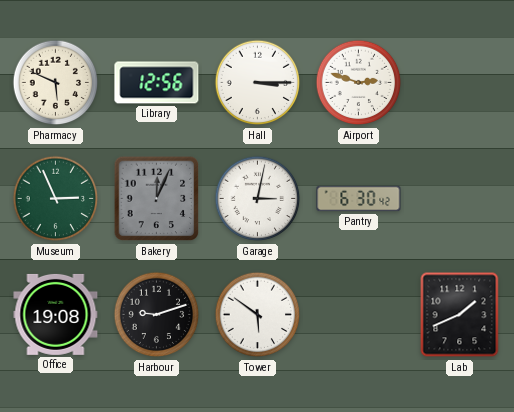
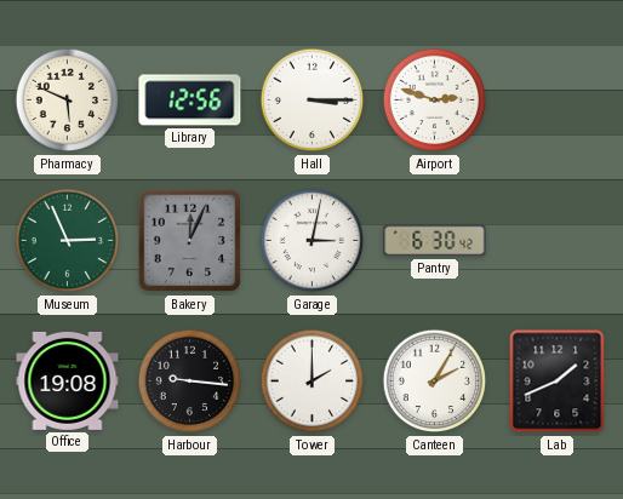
Harbour: 9:12 -> 9:16 (190, 382)
Tower: 5:51 -> 2:00 (313, 382)
Canteen: none -> 2:05 (435, 382)
